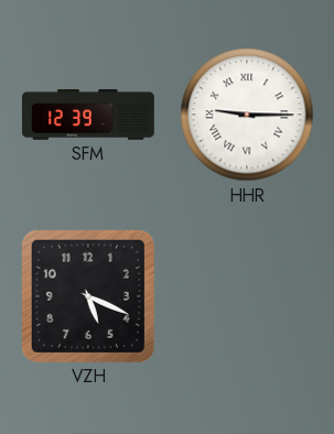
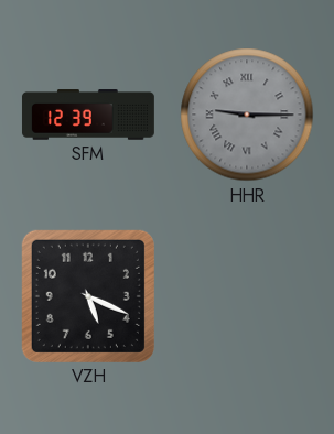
HHR dial: white -> grey (247, 115)
